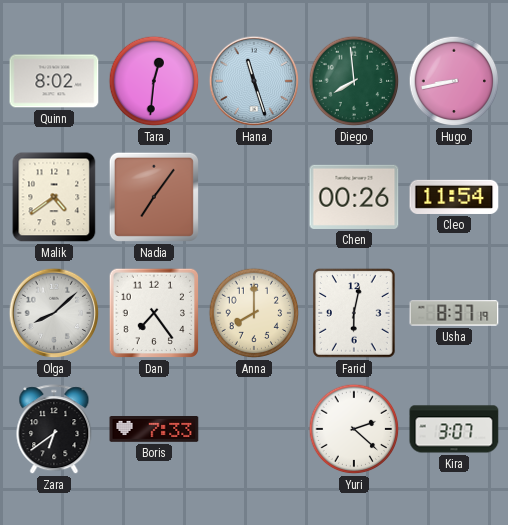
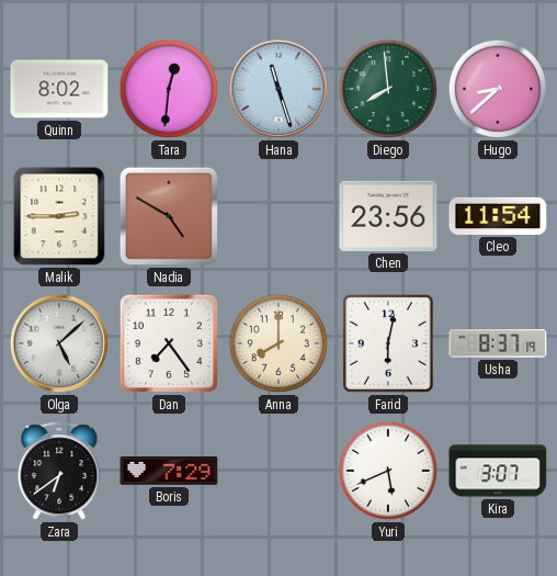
Hugo: 8:43 -> 8:38 (498, 89)
Malik: 4:39 -> 2:45 (59, 216)
Nadia: 7:06 -> 4:50 (169, 216)
Chen: 00:26 -> 23:56 (388, 216)
Olga: 8:08 -> 5:08 (59, 343)
Boris: 7:33 -> 7:29 (169, 472)
Yuri: 2:22 -> 5:41 (388, 471)
